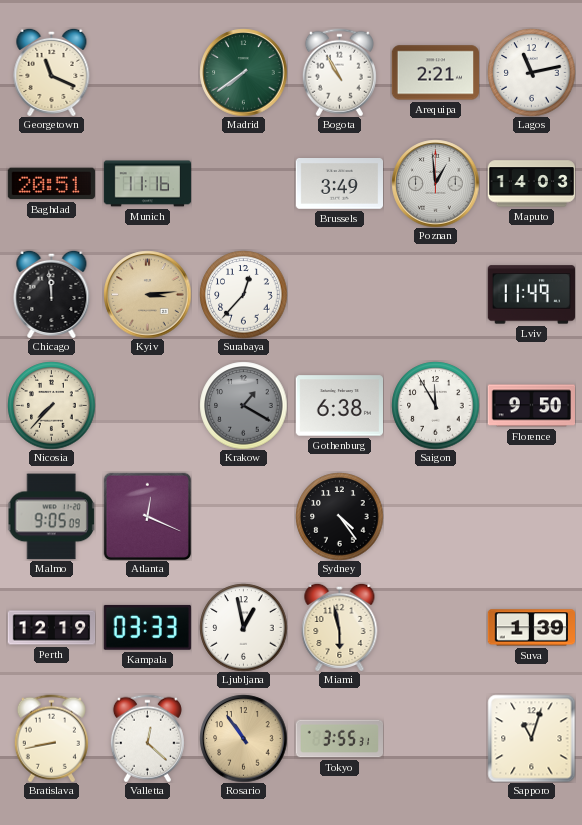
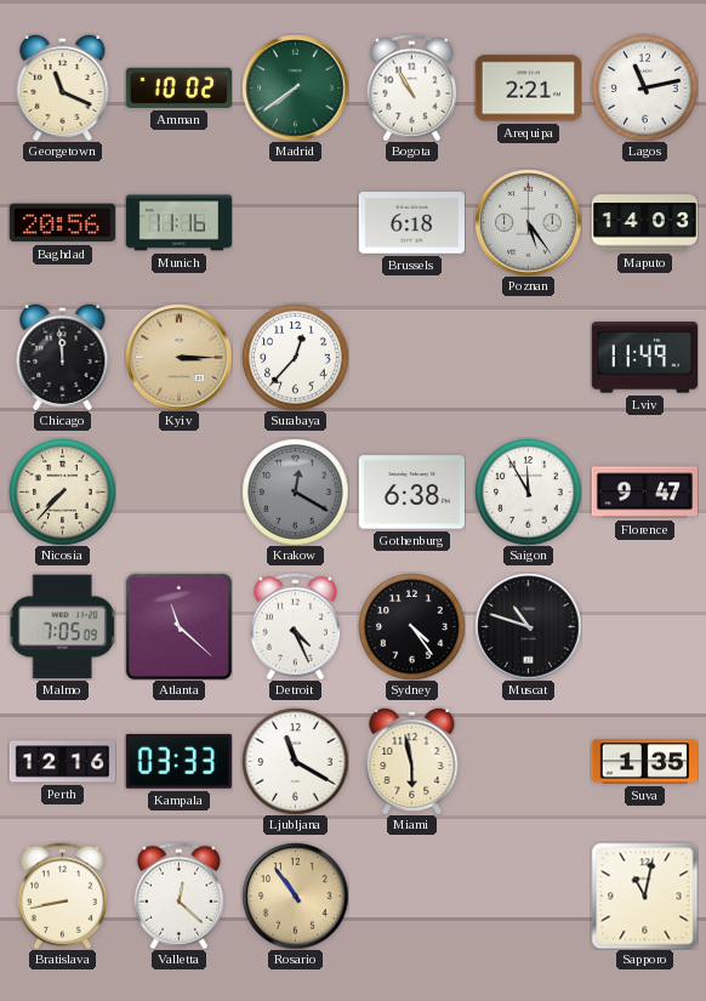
Amman: none -> 10:02 (178, 87)
Baghdad: 20:51 -> 20:56 (62, 223)
Brussels: 3:49 -> 6:18 (411, 223)
Poznan: 12:59 -> 5:24 (528, 222)
Kyiv: 3:14 -> 3:15 (178, 357)
Krakow: 1:20 -> 12:20 (295, 491)
Florence: 9:50 -> 9:47 (644, 493)
Malmo: 9:05 -> 7:05 (62, 627)
Atlanta: 12:19 -> 11:22 (178, 626)
Detroit: none -> 4:26 (295, 626)
Muscat: none -> 10:48 (528, 626)
Perth: 12:19 -> 12:16 (62, 762)
Ljubljana: 12:58 -> 11:20 (295, 761)
Suva: 1:39 -> 1:35 (644, 762)
Tokyo: 3:55 -> none (339, 739)
Sapporo: 11:03 -> 11:02 (644, 895)
